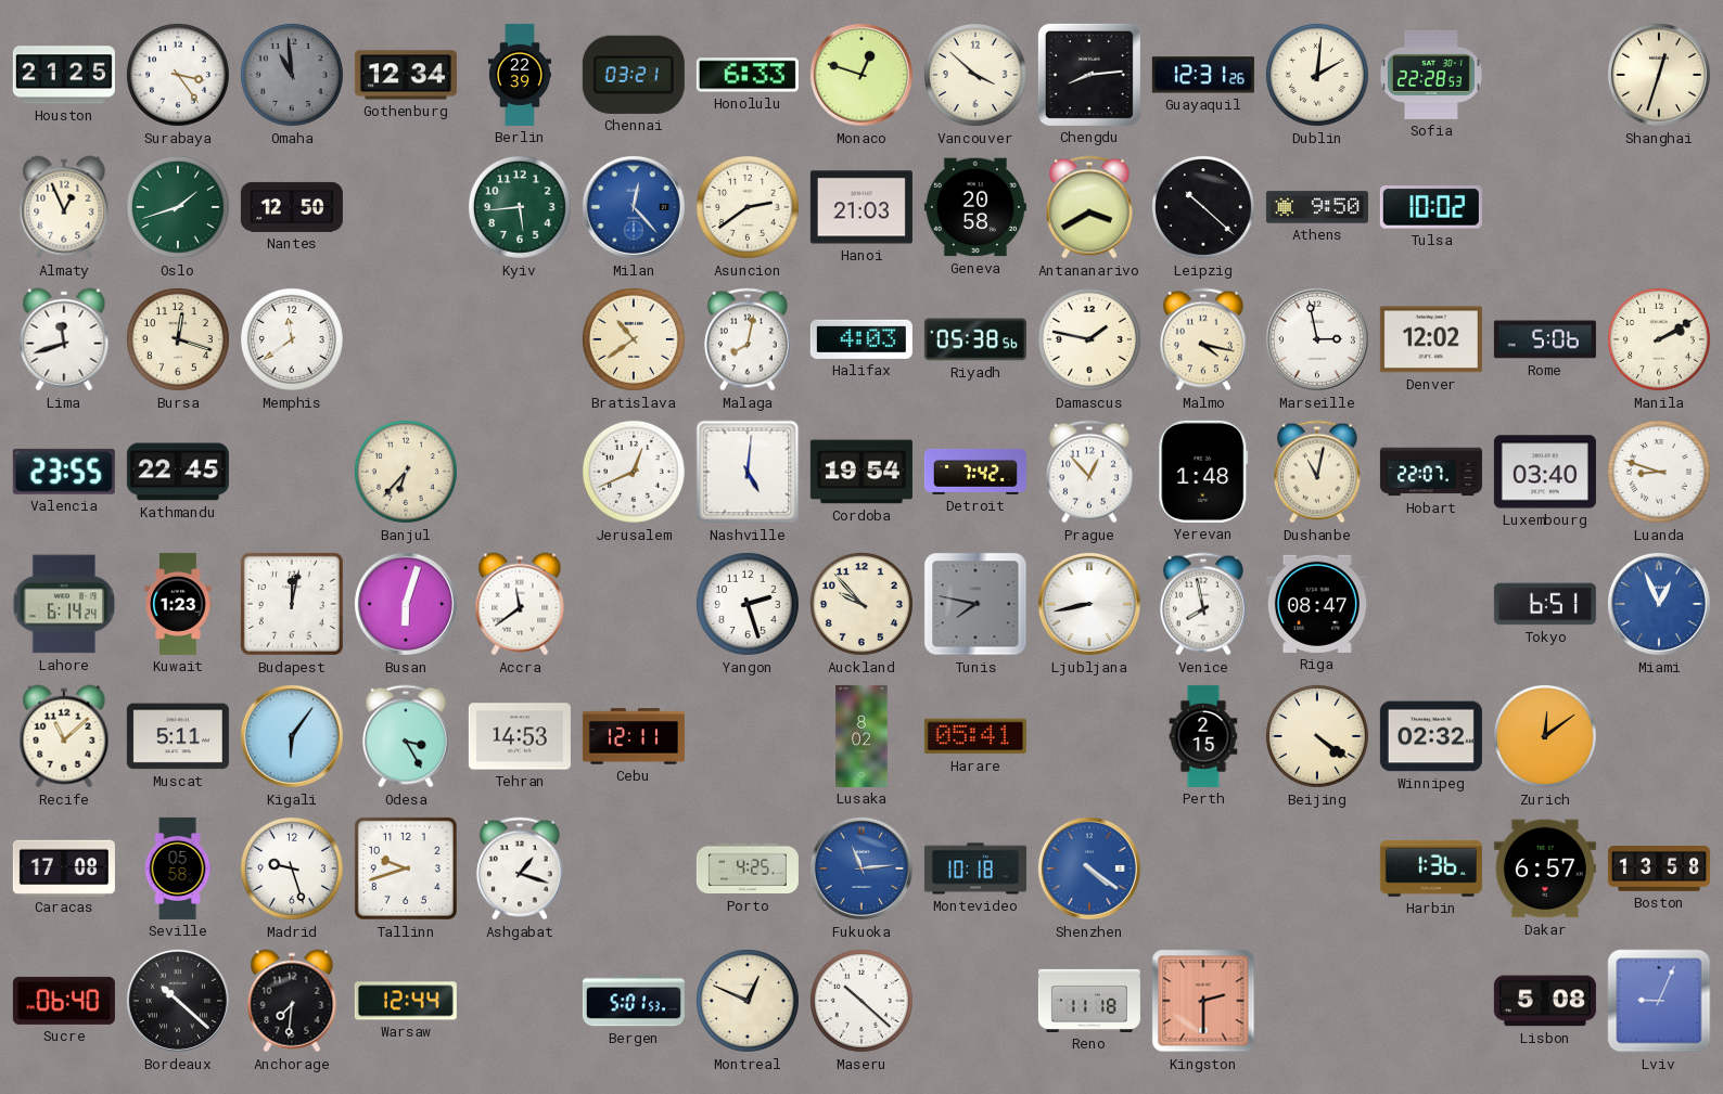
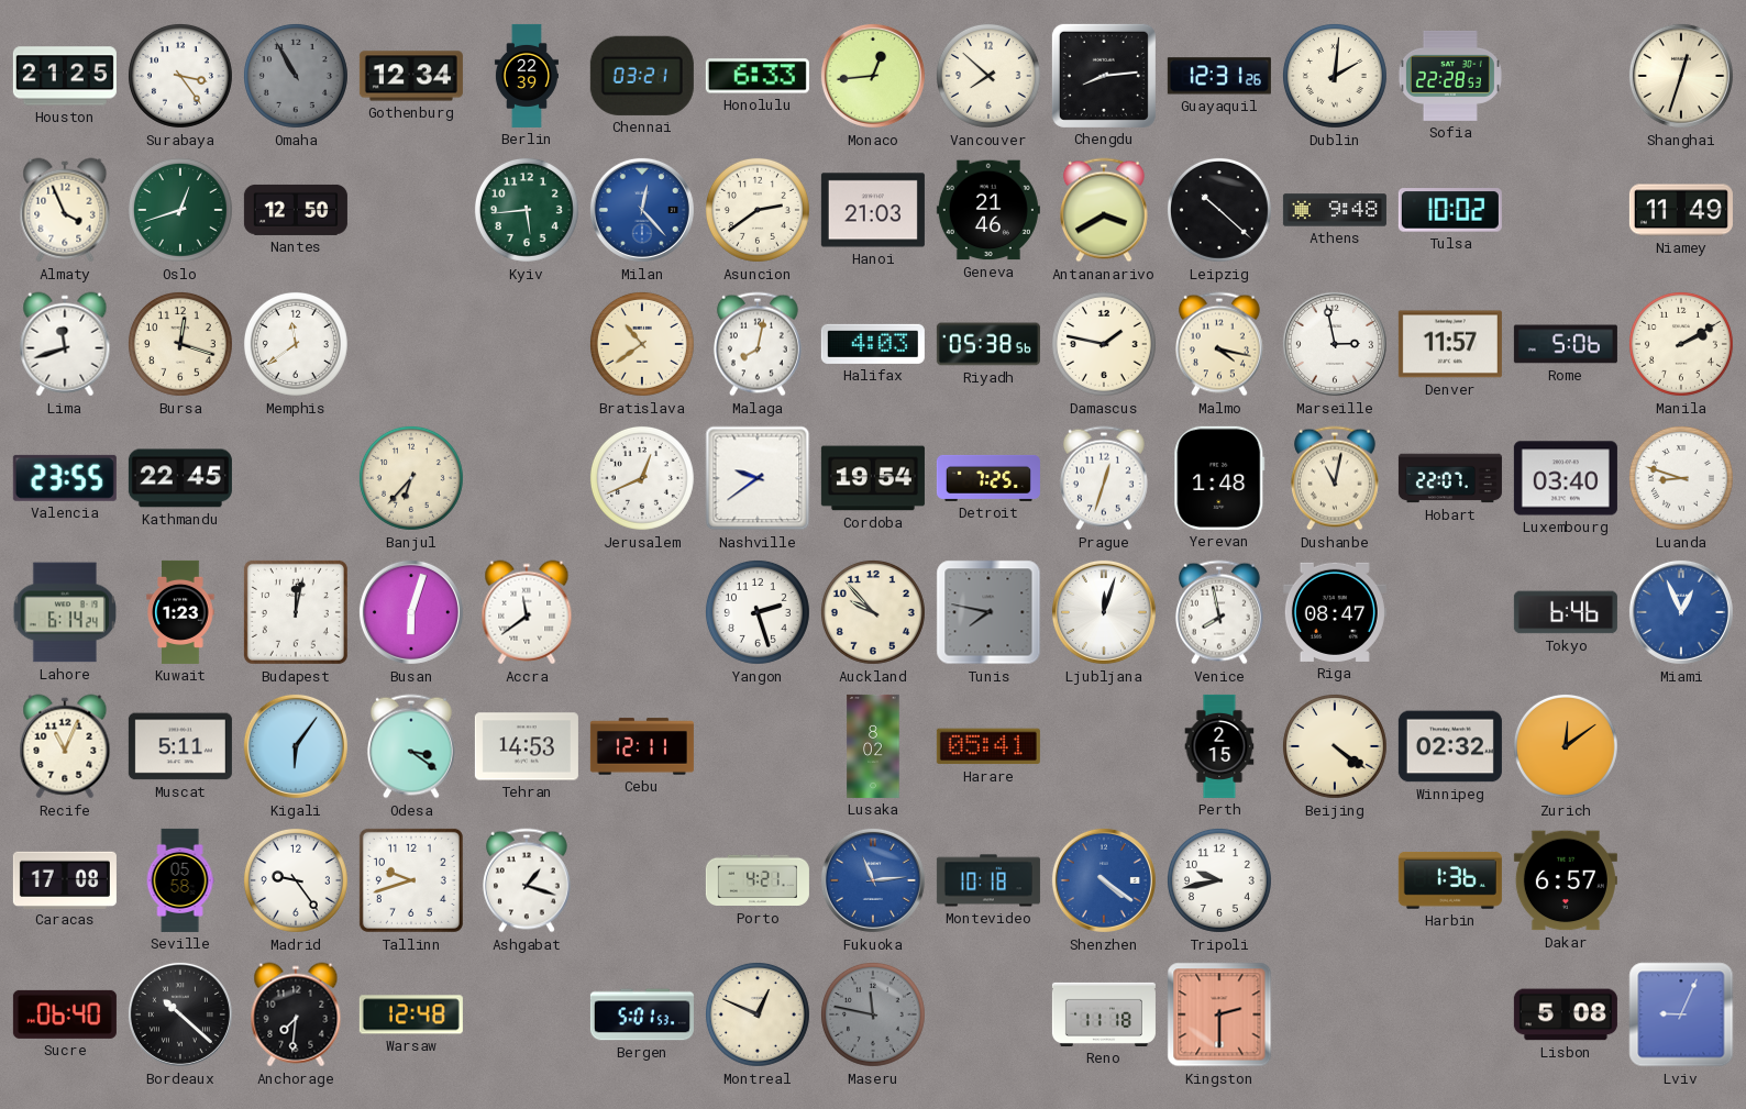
Omaha: 10:59 -> 10:55 (296, 76)
Monaco: 12:48 -> 12:44 (873, 76)
Vancouver: 3:52 -> 7:52 (988, 76)
Almaty: 12:56 -> 3:56 (65, 210)
Oslo: 1:42 -> 12:42 (180, 210)
Geneva: 20:58 -> 21:46 (988, 210)
Athens: 9:50 -> 9:48 (1335, 210)
Niamey: none -> 11:49 (1681, 210)
Denver: 12:02 -> 11:57 (1450, 344)
Nashville: 5:01 -> 9:39 (758, 478)
Detroit: 7:42 -> 7:25 (988, 478)
Prague: 12:53 -> 12:33 (1104, 478)
Ljubljana: 8:43 -> 12:03 (1104, 612)
Tokyo: 6:51 -> 6:46 (1566, 612)
Recife: 11:08 -> 11:04 (65, 746)
Odesa: 3:25 -> 3:21 (411, 746)
Madrid: 9:27 -> 9:24 (296, 880)
Porto: 4:25 -> 4:21 (758, 880)
Tripoli: none -> 9:43 (1219, 880)
Boston: 13:58 -> none (1659, 870)
Warsaw: 12:44 -> 12:48 (411, 1014)
Maseru: 10:22 -> 11:47 (873, 1014)
Maseru dial: white -> grey (873, 1014)
